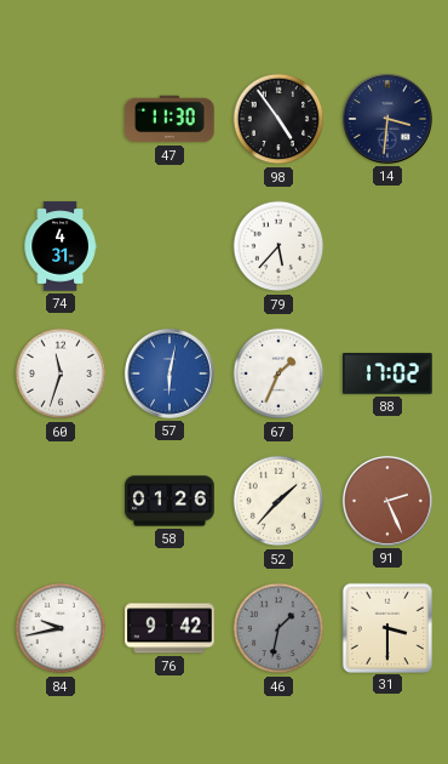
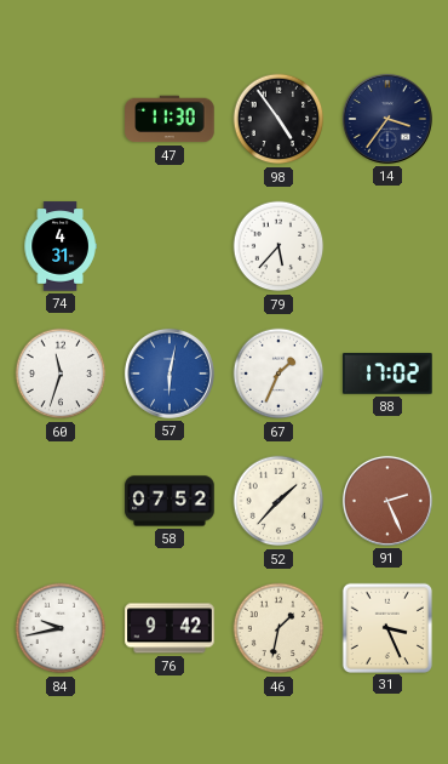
14: 3:31 -> 3:36 (387, 119)
58: 01:26 -> 07:52 (170, 501)
46 dial: grey -> cream (278, 628)
31: 3:30 -> 3:26 (386, 627)
